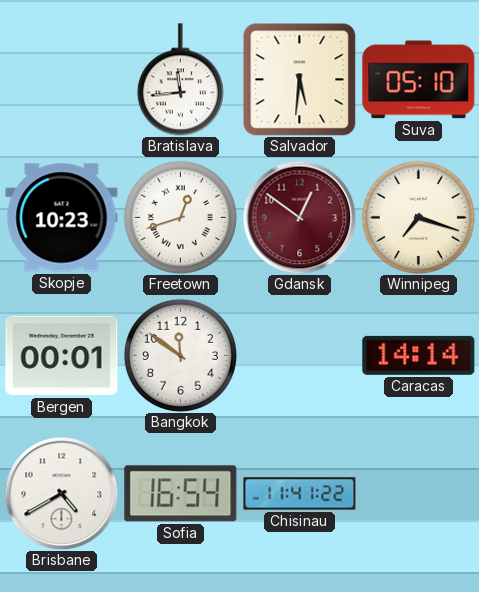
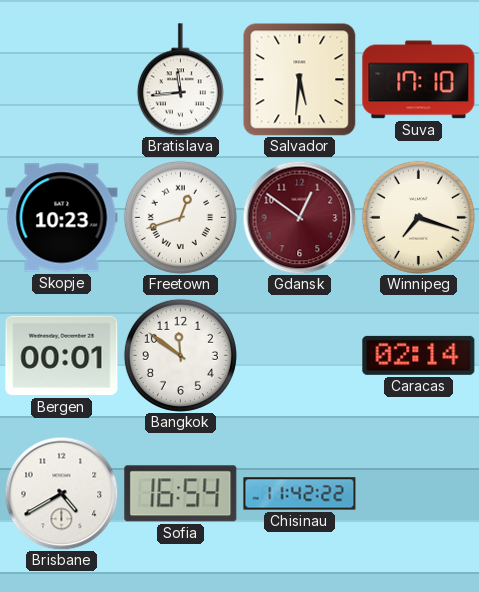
Suva: 05:10 -> 17:10 (419, 80)
Caracas: 14:14 -> 02:14 (419, 355)
Chisinau: 11:41 -> 11:42 (300, 494)
